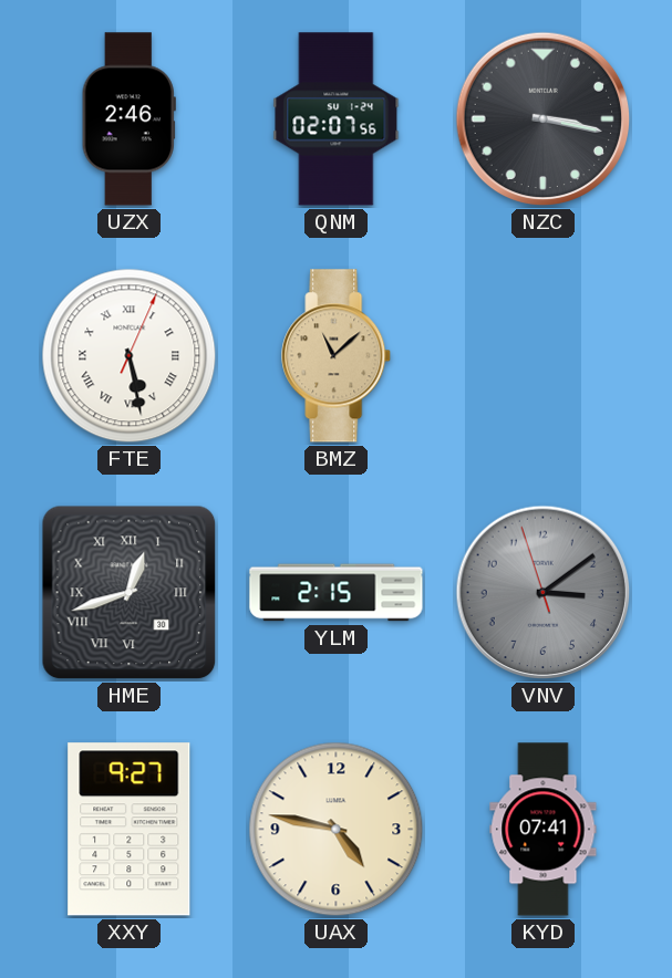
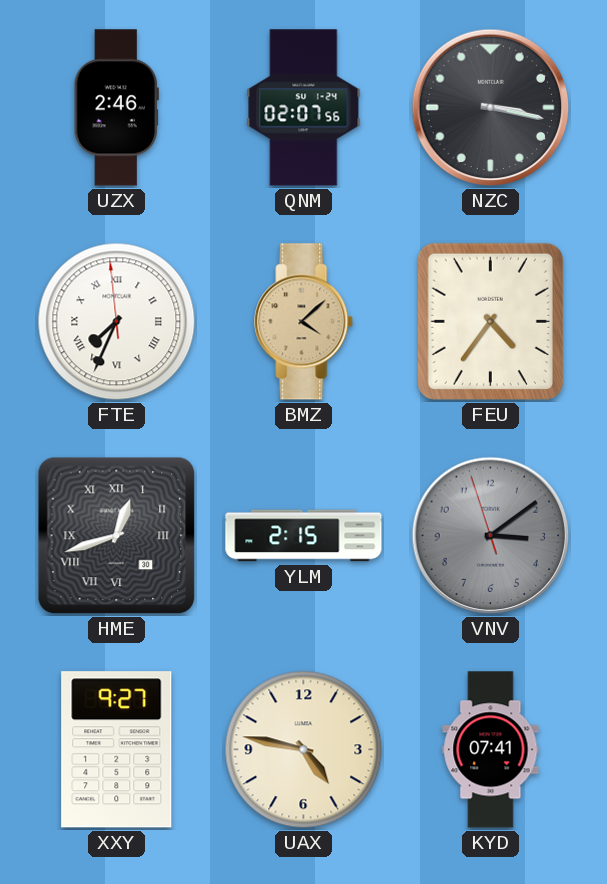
FTE: 5:28 -> 7:33 (117, 322)
BMZ: 11:08 -> 4:08 (304, 322)
FEU: none -> 4:36 (490, 321)
